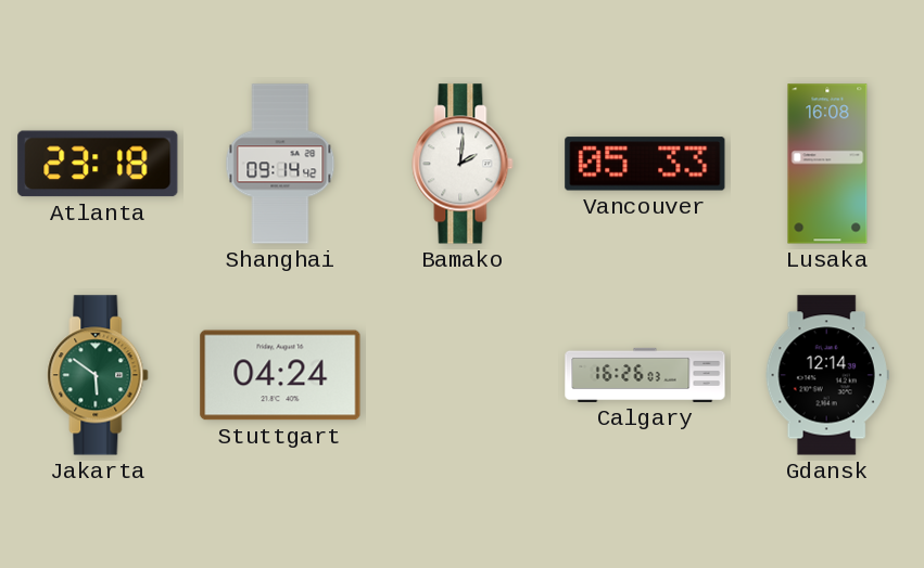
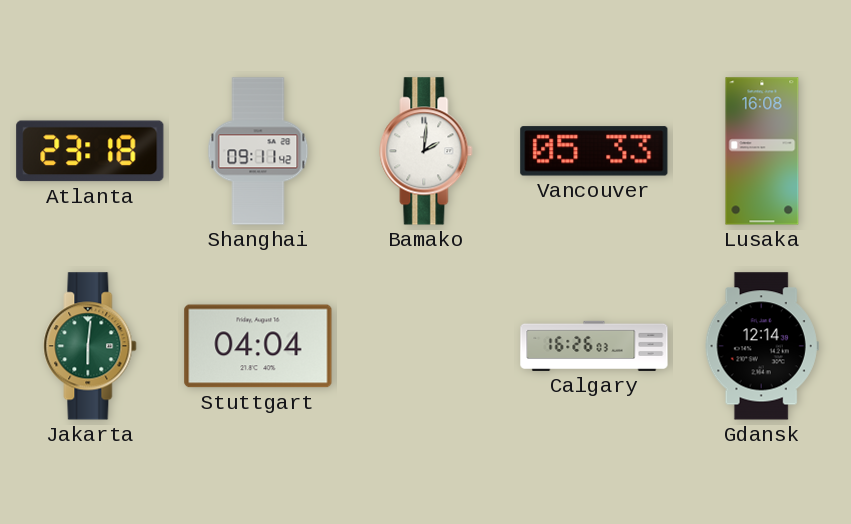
Shanghai: 09:14 -> 09:11 (258, 151)
Jakarta: 5:51 -> 6:01 (90, 346)
Stuttgart: 04:24 -> 04:04 (258, 346)
